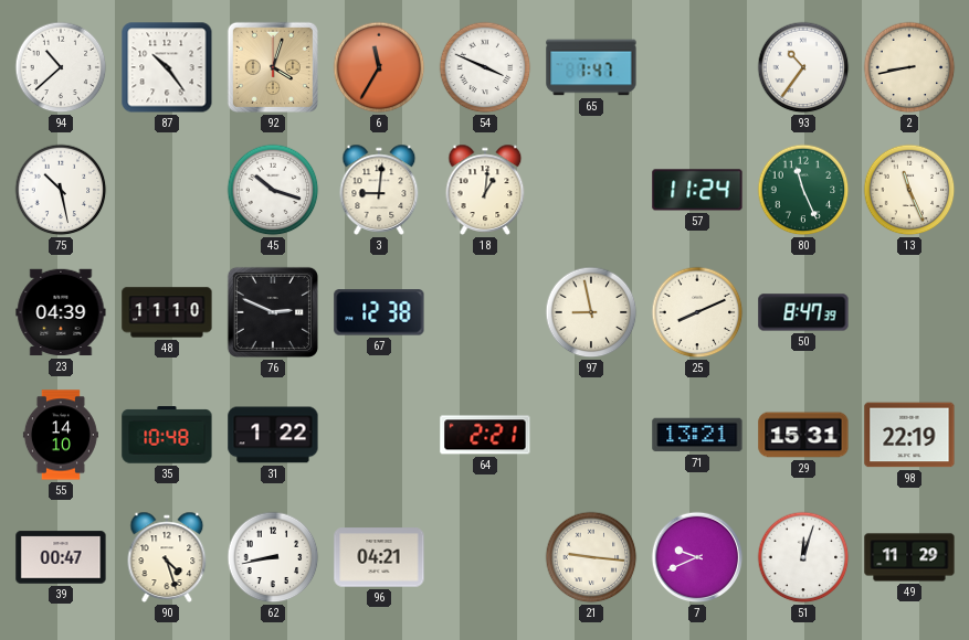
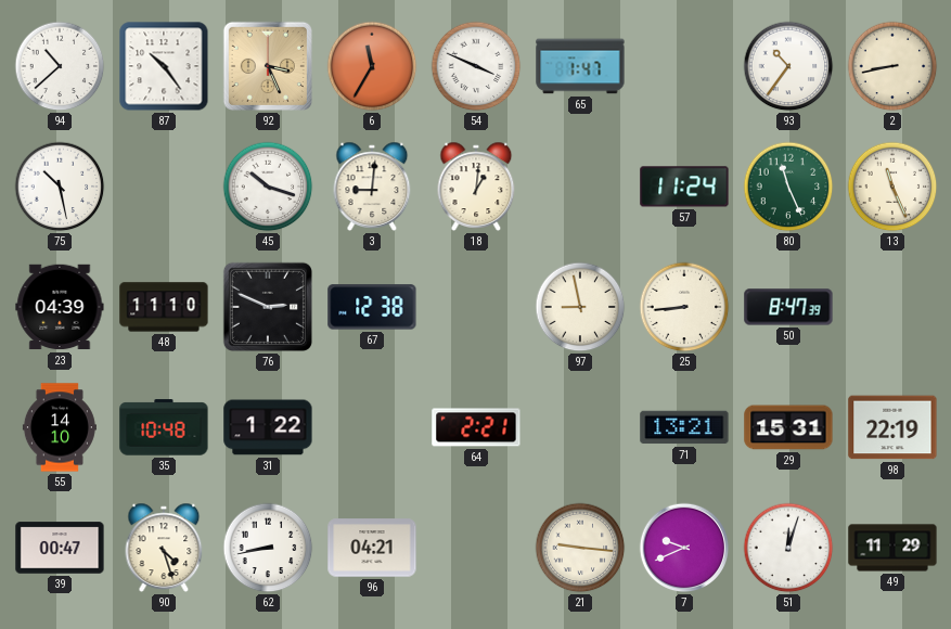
92: 4:03 -> 3:26 (268, 66)
25: 8:11 -> 8:44 (684, 307)
